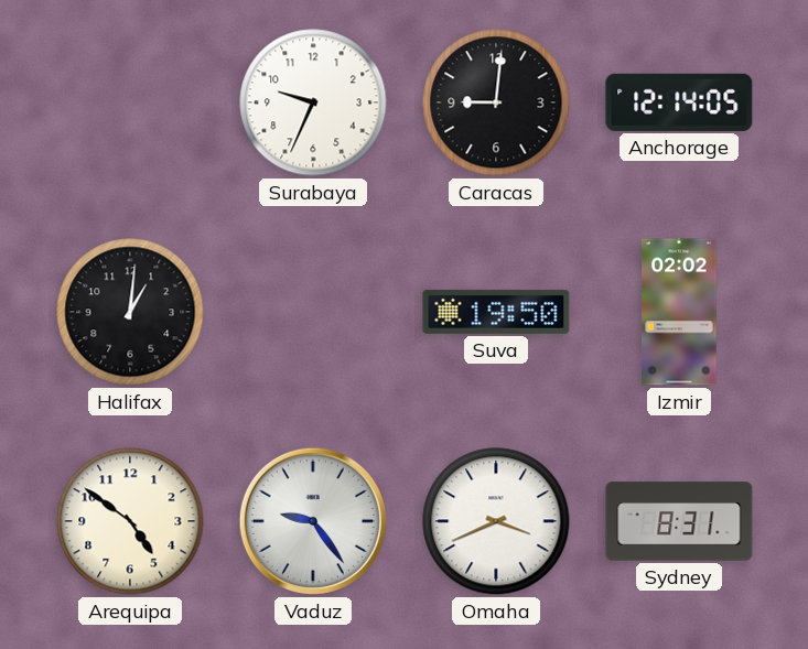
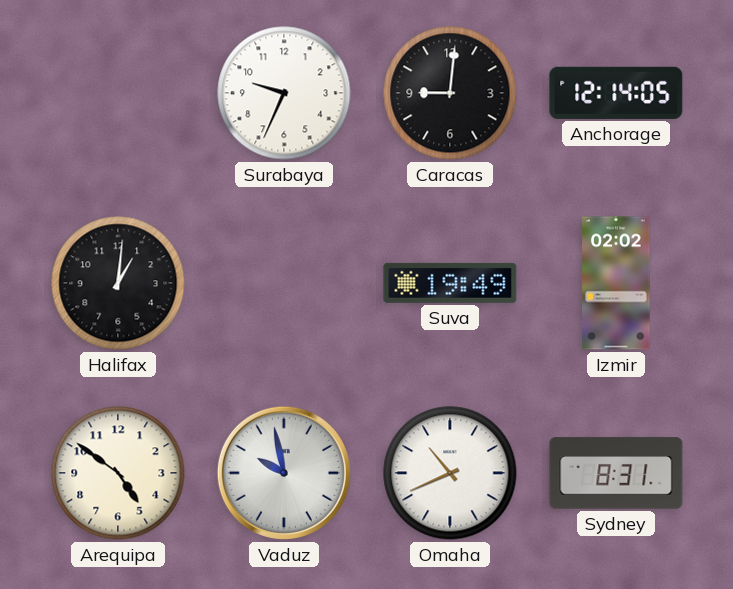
Suva: 19:50 -> 19:49 (450, 283)
Vaduz: 9:24 -> 9:58 (284, 473)
Omaha: 3:41 -> 10:41 (450, 473)
